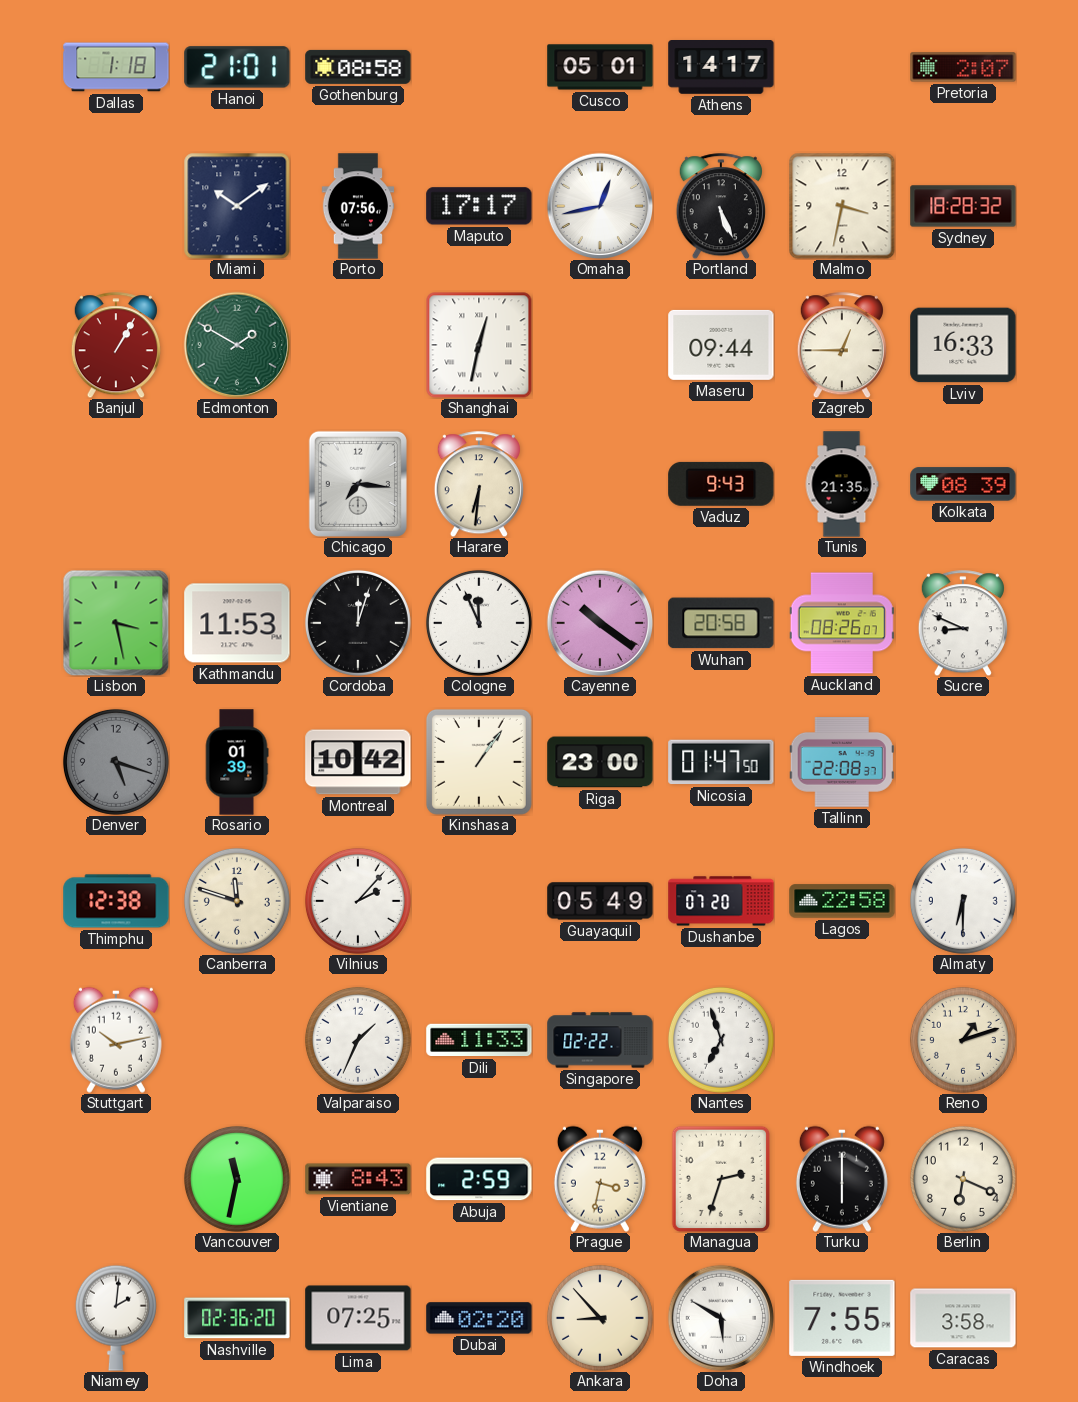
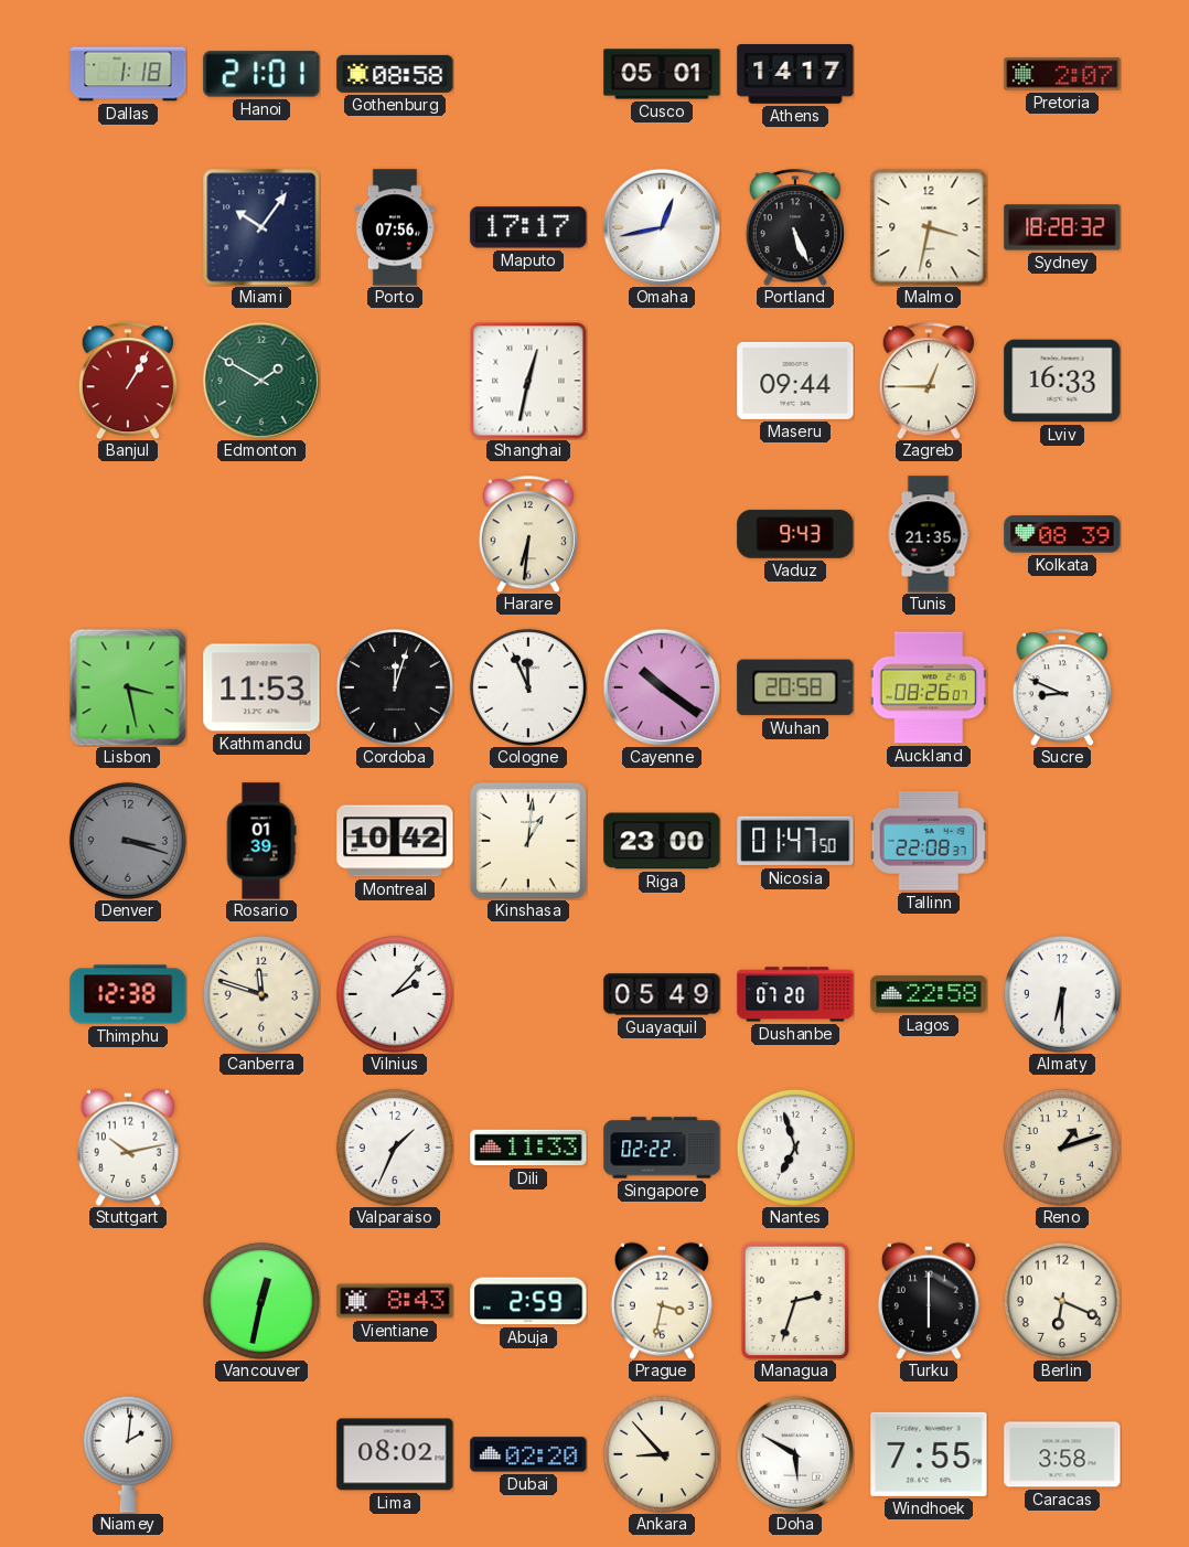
Miami: 10:09 -> 10:06 (261, 227)
Chicago: 7:16 -> none (358, 484)
Denver: 5:18 -> 3:18 (128, 841)
Kinshasa: 1:06 -> 1:01 (528, 841)
Vancouver: 11:32 -> 12:32 (261, 1301)
Nashville: 02:36 -> none (237, 1318)
Lima: 07:25 -> 08:02 (395, 1454)
